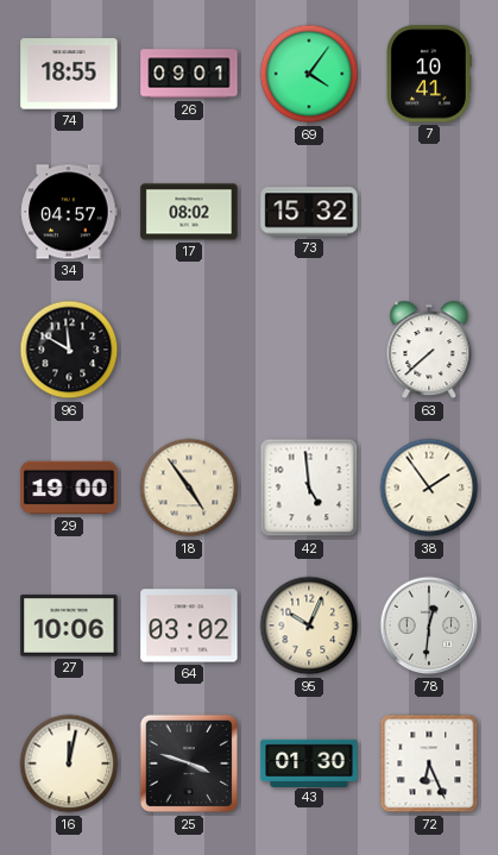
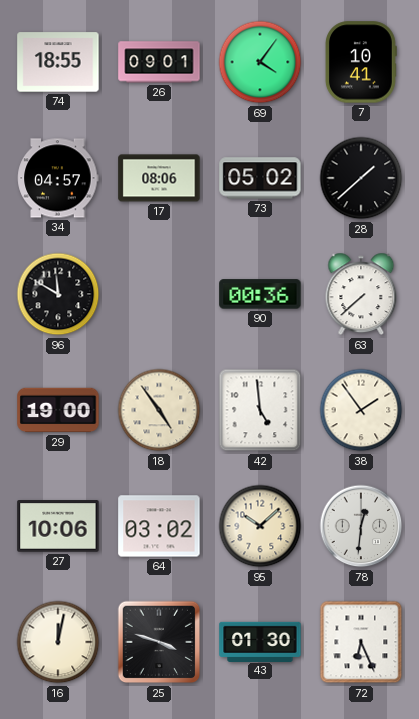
17: 08:02 -> 08:06 (159, 178)
73: 15:32 -> 05:02 (260, 178)
28: none -> 1:38 (361, 178)
90: none -> 00:36 (260, 294)
95: 10:04 -> 10:08 (260, 526)
